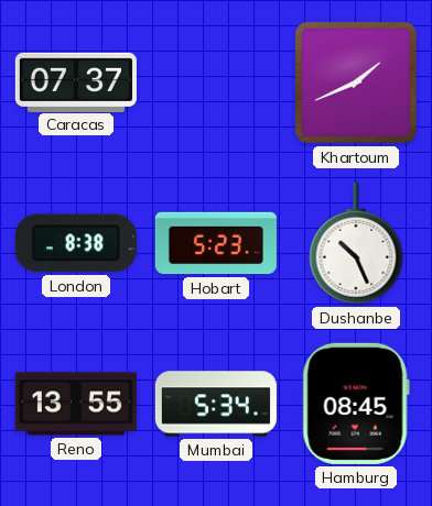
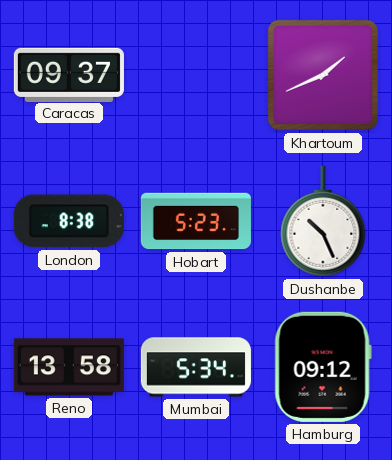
Caracas: 07:37 -> 09:37 (69, 74)
Reno: 13:55 -> 13:58 (69, 367)
Hamburg: 08:45 -> 09:12 (323, 367)
